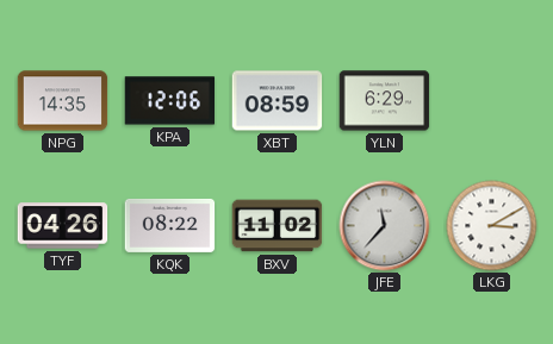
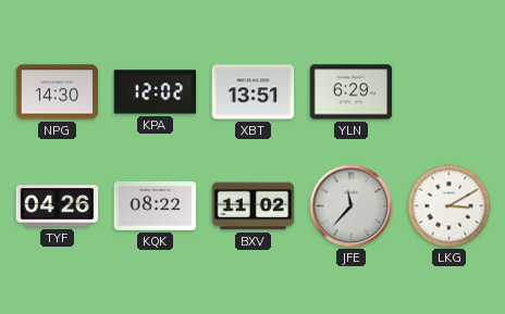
NPG: 14:35 -> 14:30 (58, 92)
KPA: 12:06 -> 12:02 (156, 92)
XBT: 08:59 -> 13:51 (254, 92)
